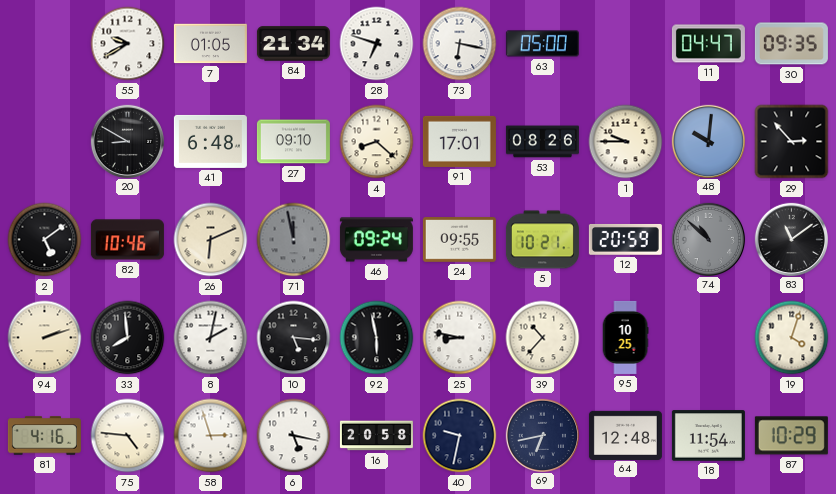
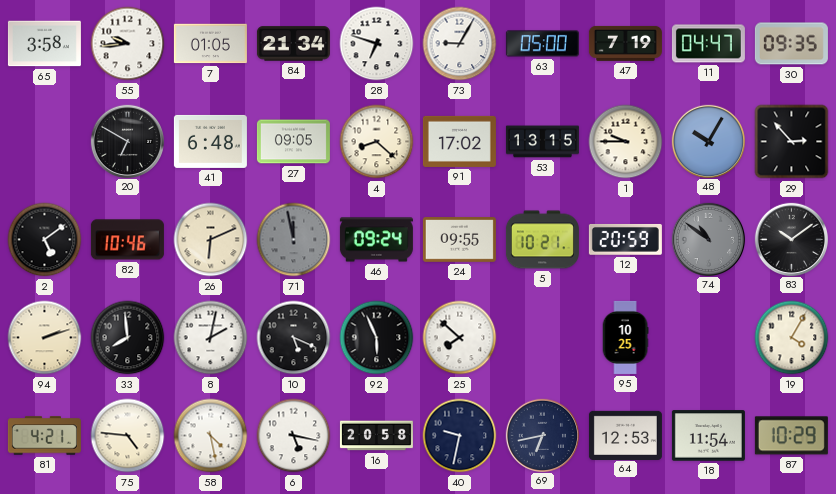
65: none -> 3:58 (44, 44)
55: 9:40 -> 9:44 (128, 44)
73: 6:17 -> 9:05 (460, 44)
47: none -> 7:19 (625, 43)
20: 8:50 -> 6:50 (127, 141)
27: 09:10 -> 09:05 (293, 142)
91: 17:01 -> 17:02 (459, 141)
53: 08:26 -> 13:15 (542, 142)
48: 10:01 -> 10:05 (708, 141)
74: 10:52 -> 10:51 (708, 239)
83: 11:09 -> 10:09 (791, 239)
10: 5:16 -> 5:19 (294, 338)
92: 5:58 -> 5:56 (377, 338)
25: 8:47 -> 7:52 (460, 338)
39: 10:37 -> none (543, 338)
19: 4:03 -> 4:05 (792, 338)
81: 4:16 -> 4:21 (44, 436)
58: 2:57 -> 4:28 (211, 436)
64: 12:48 -> 12:53 (625, 435)
